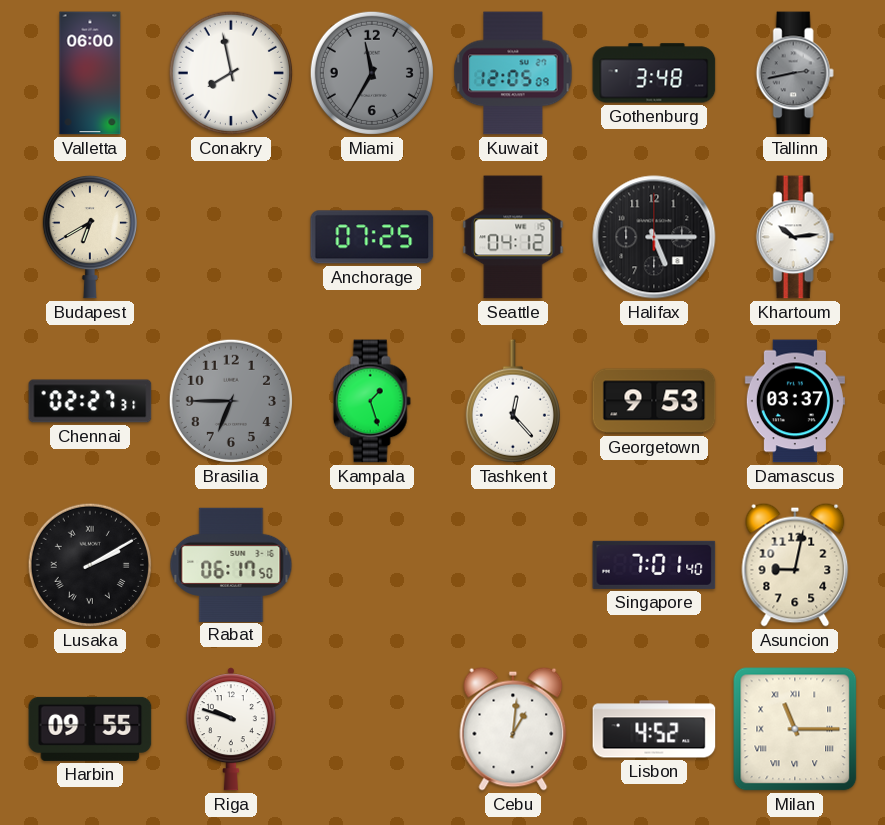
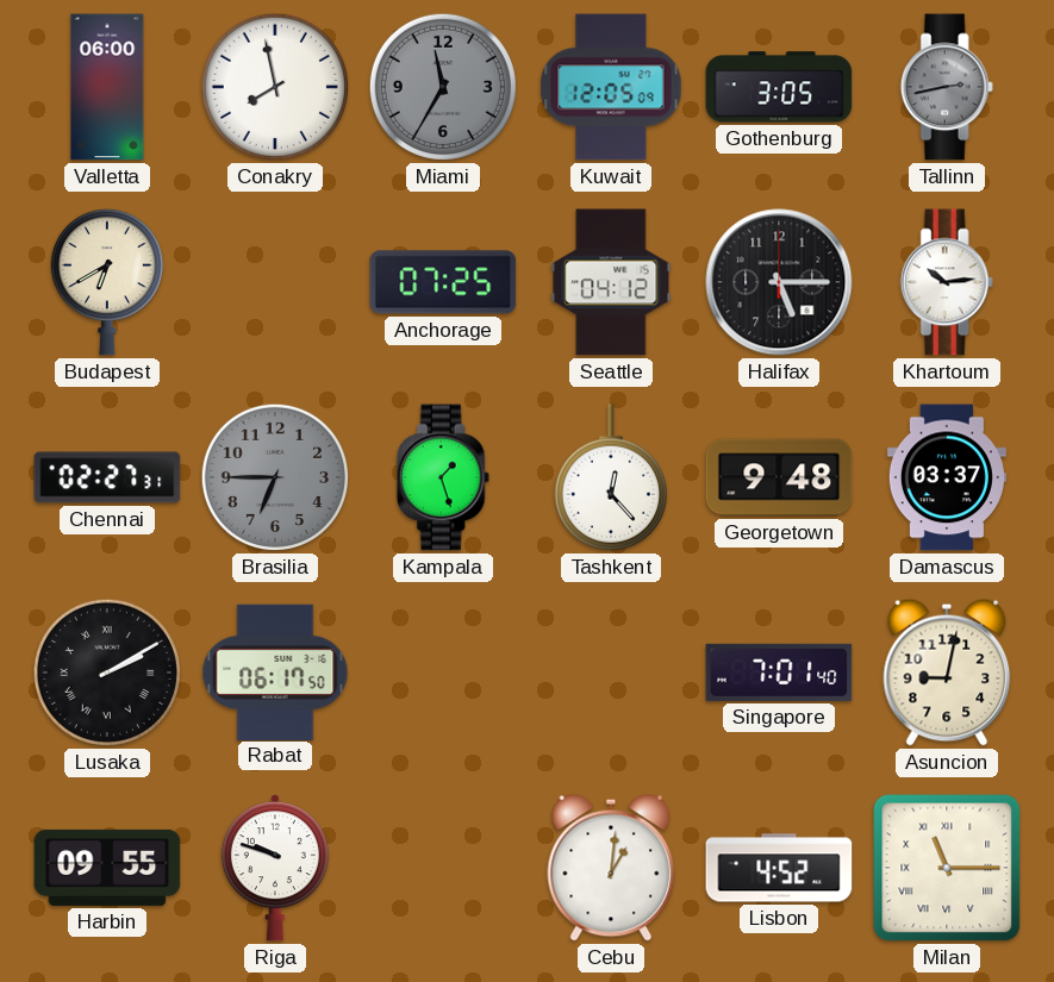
Gothenburg: 3:48 -> 3:05 (779, 87)
Georgetown: 9:53 -> 9:48 (779, 477)
